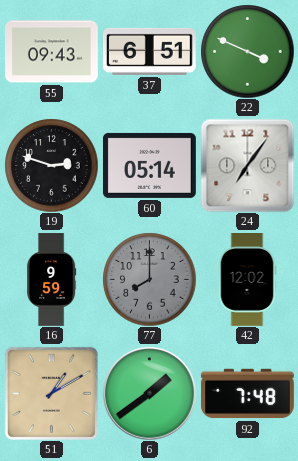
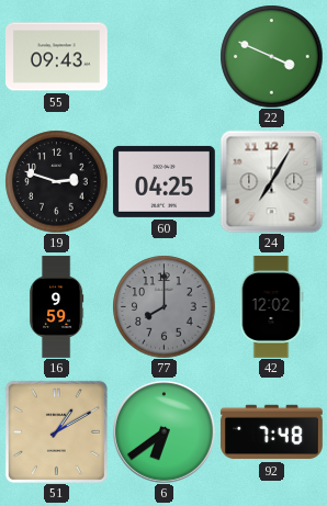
37: 6:51 -> none (149, 51)
60: 05:14 -> 04:25 (165, 181)
24: 7:06 -> 7:05 (271, 181)
6: 1:39 -> 6:39 (163, 431)
